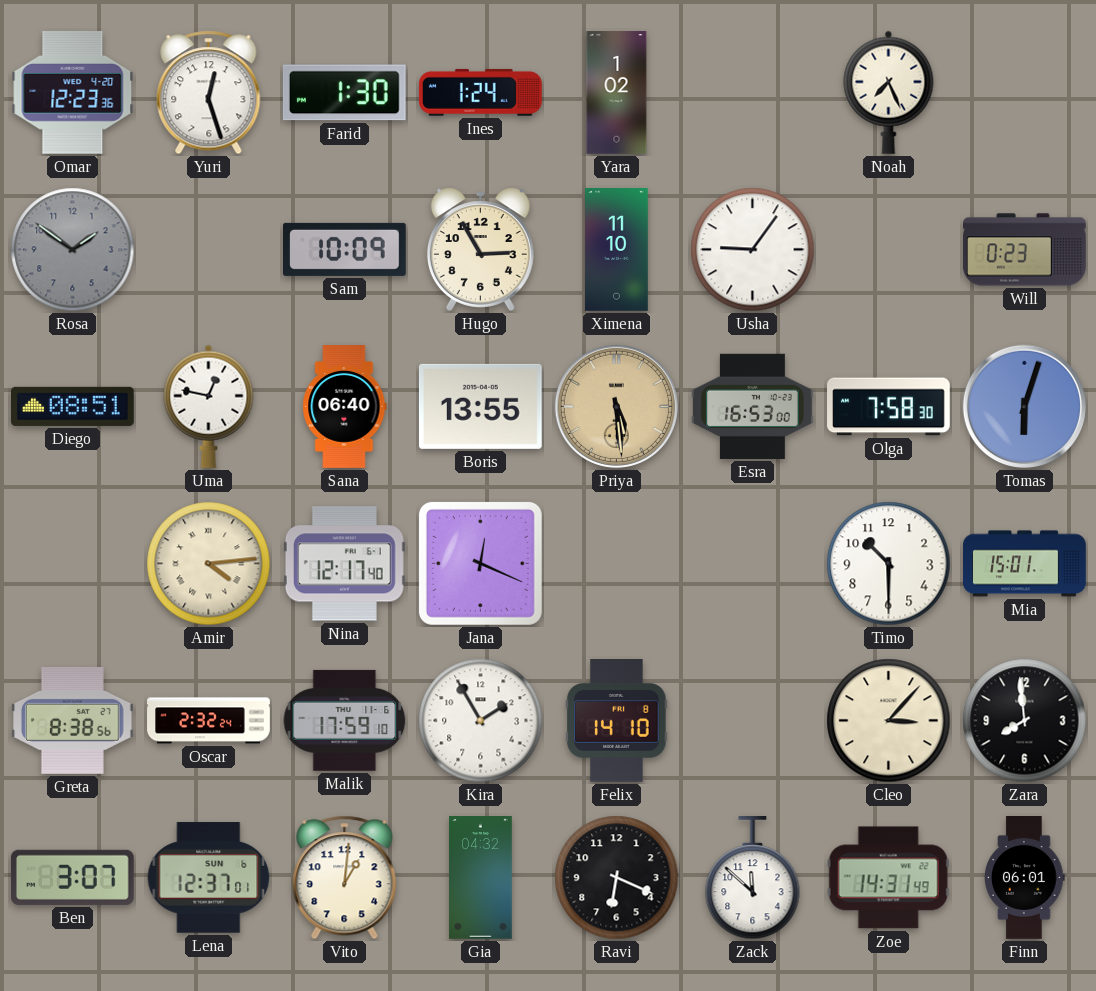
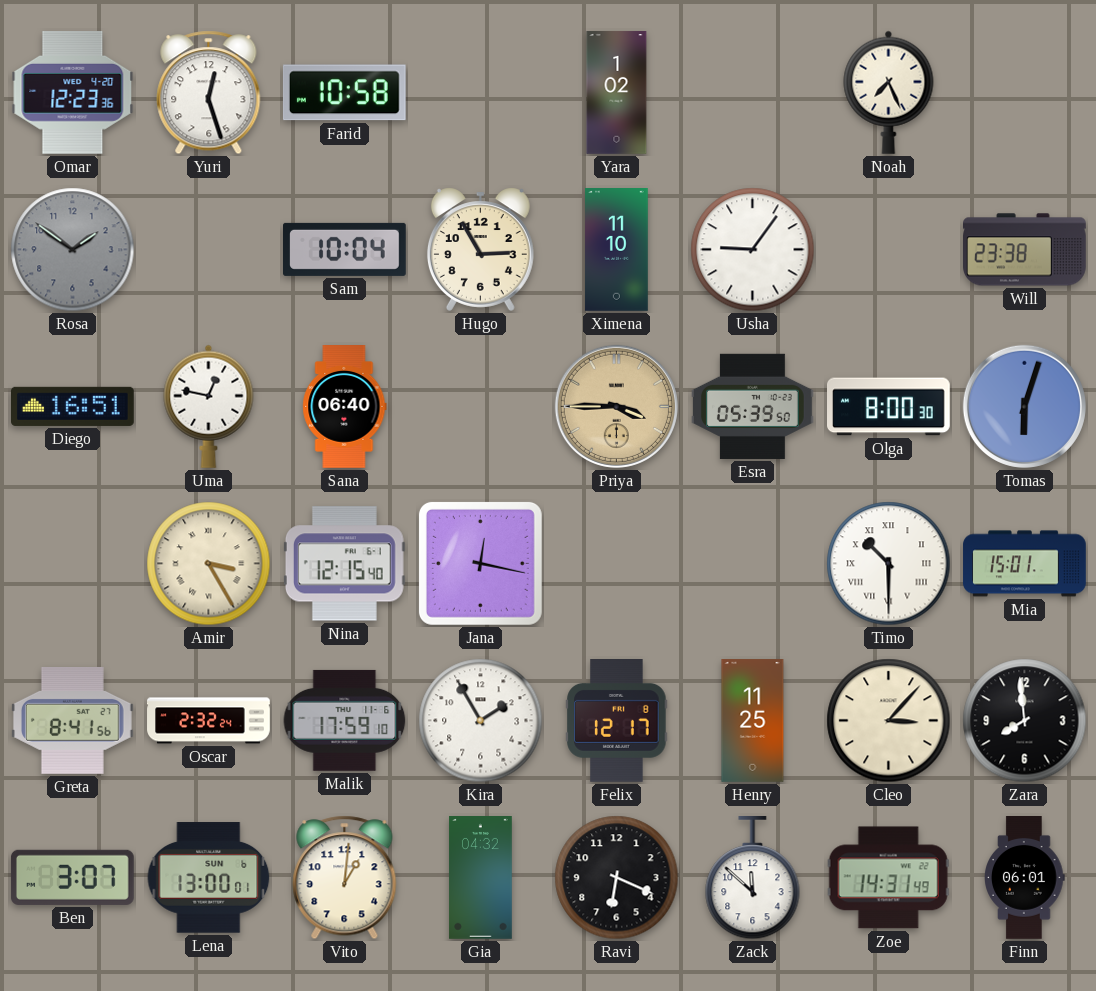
Farid: 1:30 -> 10:58 (344, 93)
Ines: 1:24 -> none (481, 93)
Sam: 10:09 -> 10:04 (345, 249)
Will: 0:23 -> 23:38 (1025, 250)
Diego: 08:51 -> 16:51 (73, 406)
Boris: 13:55 -> none (480, 406)
Priya: 5:29 -> 3:45 (616, 406)
Esra: 16:53 -> 05:39 (753, 406)
Olga: 7:58 -> 8:00 (889, 407)
Amir: 4:14 -> 3:25 (209, 564)
Nina: 12:17 -> 12:15 (344, 564)
Jana: 12:19 -> 12:17 (480, 563)
Timo numerals: Arabic -> Roman (889, 564)
Greta: 8:38 -> 8:41 (72, 720)
Felix: 14:10 -> 12:17 (617, 721)
Henry: none -> 11:25 (753, 721)
Lena: 12:37 -> 13:00 (209, 878)
